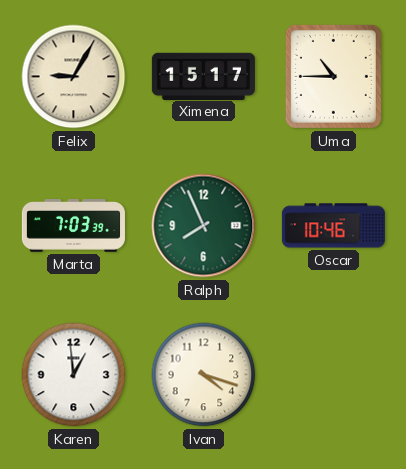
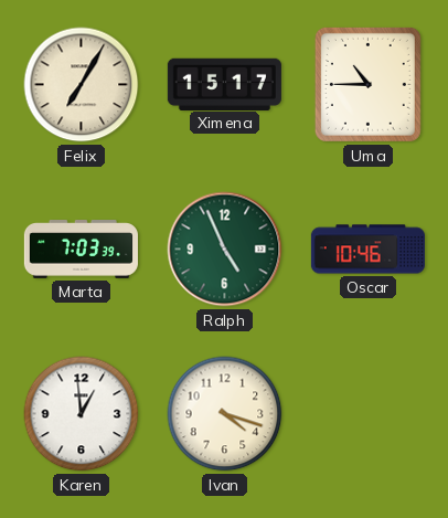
Felix: 9:05 -> 7:05 (82, 85)
Ralph: 7:56 -> 4:56 (225, 250)
